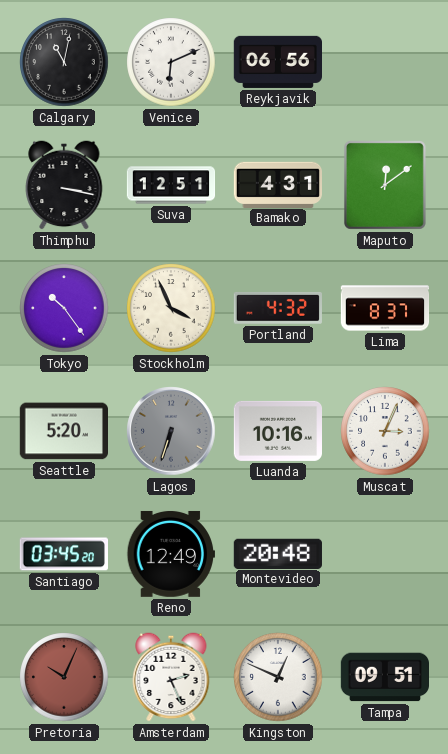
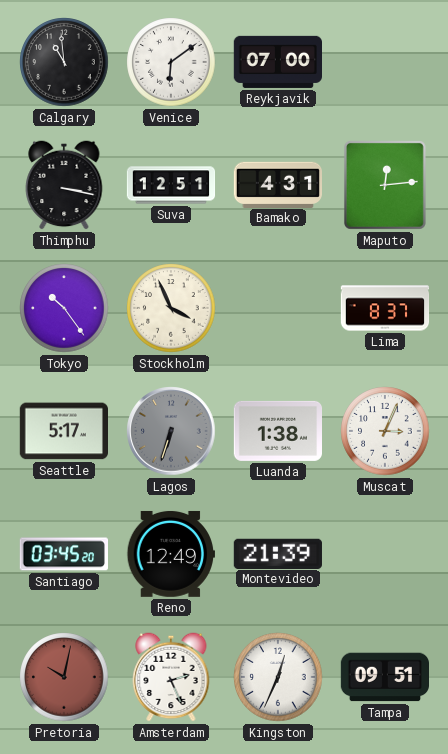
Calgary: 11:02 -> 10:59 (64, 62)
Venice: 6:11 -> 6:09 (171, 62)
Reykjavik: 06:56 -> 07:00 (277, 62)
Maputo: 12:09 -> 12:14 (385, 185)
Portland: 4:32 -> none (278, 308)
Seattle: 5:20 -> 5:17 (63, 431)
Luanda: 10:16 -> 1:38 (277, 431)
Montevideo: 20:48 -> 21:39 (278, 553)
Pretoria: 10:04 -> 10:02 (64, 677)
Kingston: 12:49 -> 12:34 (278, 677)
